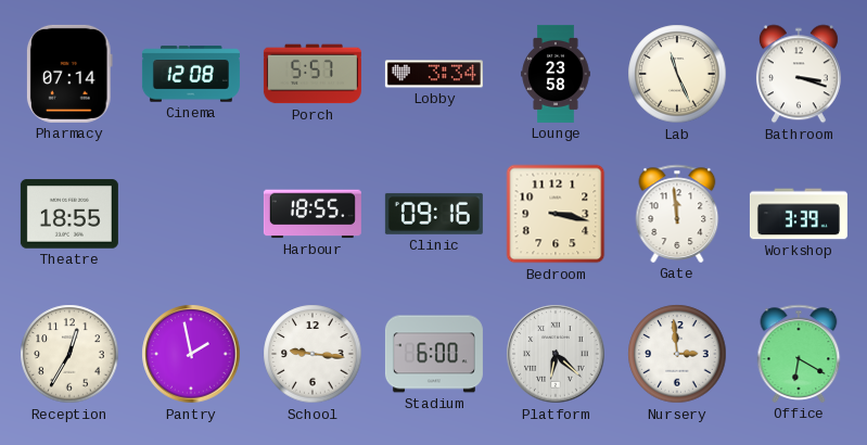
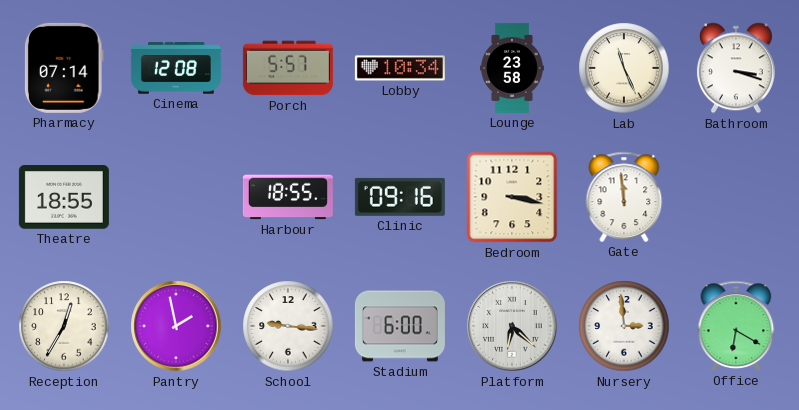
Lobby: 3:34 -> 10:34 (400, 68)
Workshop: 3:39 -> none (799, 214)
